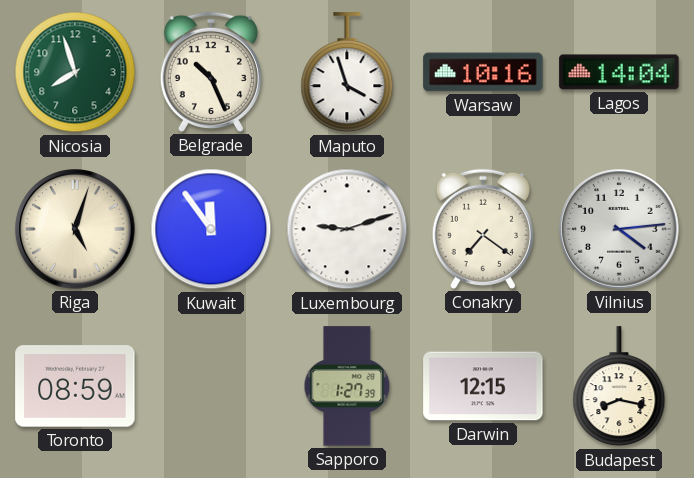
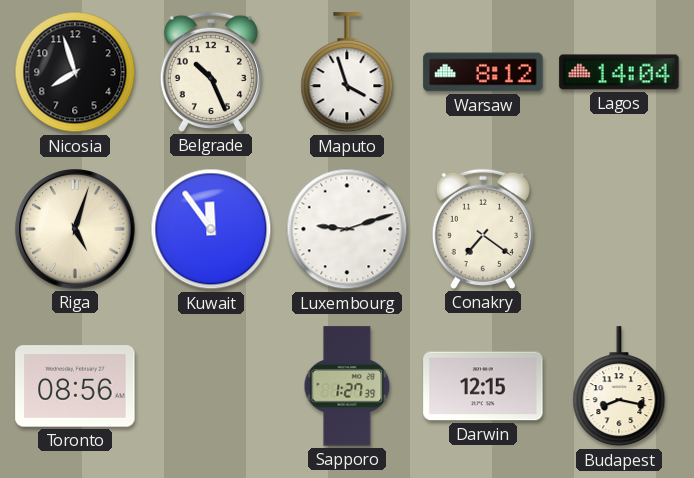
Nicosia dial: green -> black (75, 72)
Warsaw: 10:16 -> 8:12 (483, 72)
Vilnius: 4:14 -> none (619, 229)
Toronto: 08:59 -> 08:56 (75, 386)
